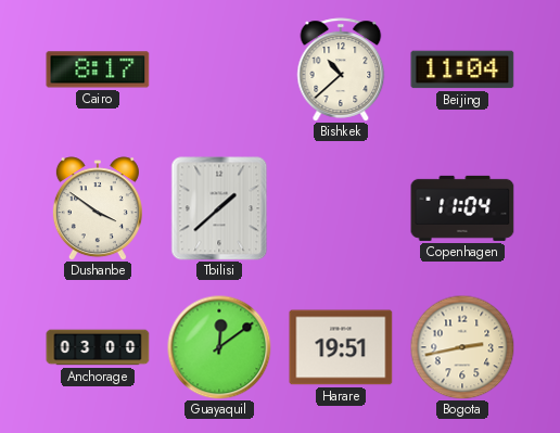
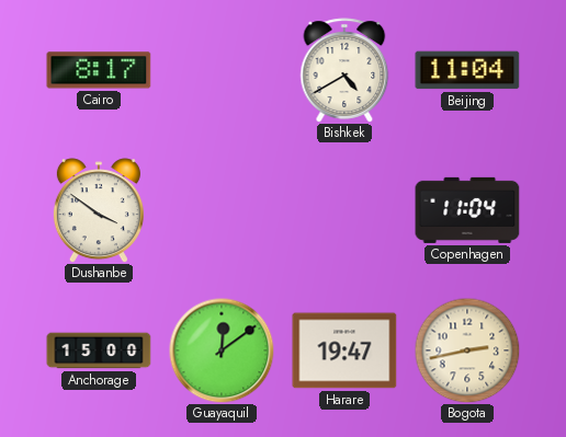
Bishkek: 10:38 -> 4:40 (344, 70)
Tbilisi: 1:38 -> none (219, 208)
Anchorage: 03:00 -> 15:00 (99, 350)
Harare: 19:51 -> 19:47 (344, 350)
